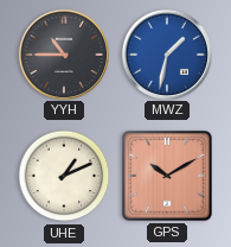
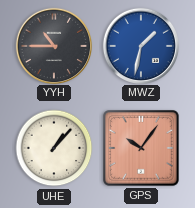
UHE: 1:11 -> 1:07 (54, 148)
GPS: 10:10 -> 10:06 (142, 149)
